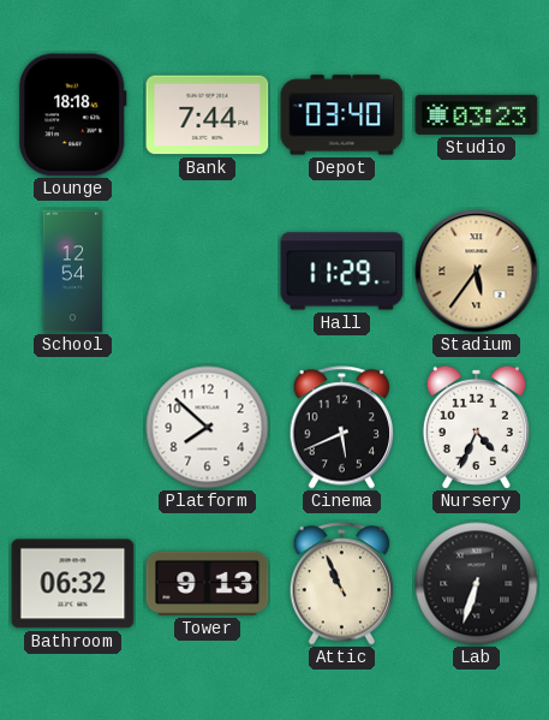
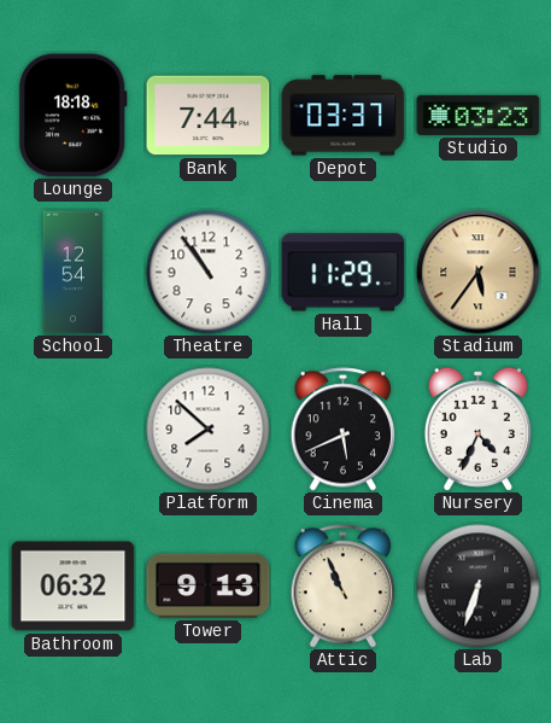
Depot: 03:40 -> 03:37 (344, 116)
Theatre: none -> 10:54 (209, 273)
